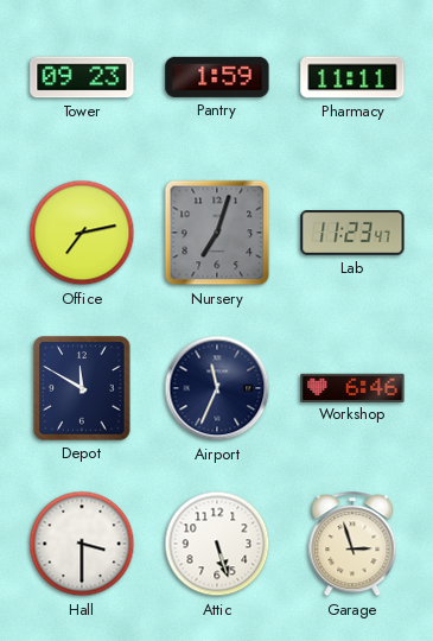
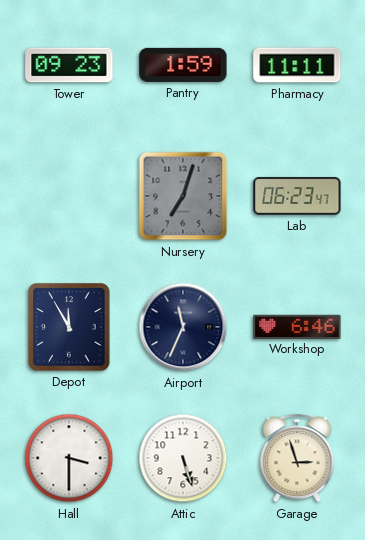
Office: 7:13 -> none (82, 233)
Lab: 11:23 -> 06:23 (297, 196)
Depot: 11:50 -> 11:55 (69, 327)
